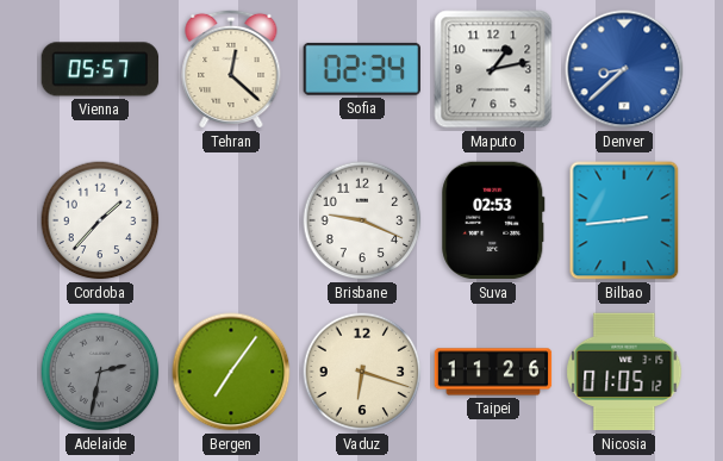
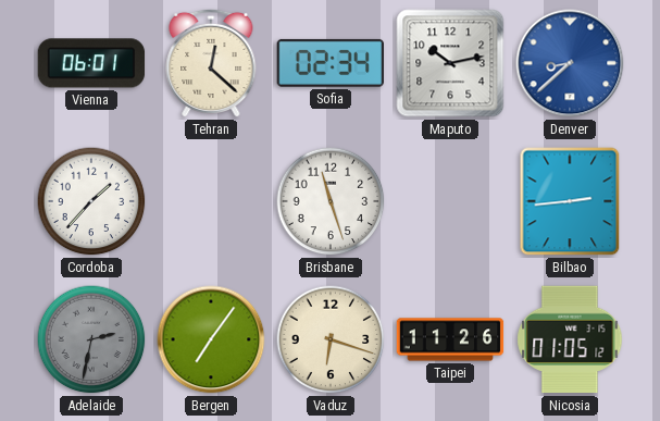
Vienna: 05:57 -> 06:01 (91, 63)
Maputo: 1:13 -> 10:13 (450, 63)
Brisbane: 9:19 -> 11:27 (331, 201)
Suva: 02:53 -> none (493, 220)
